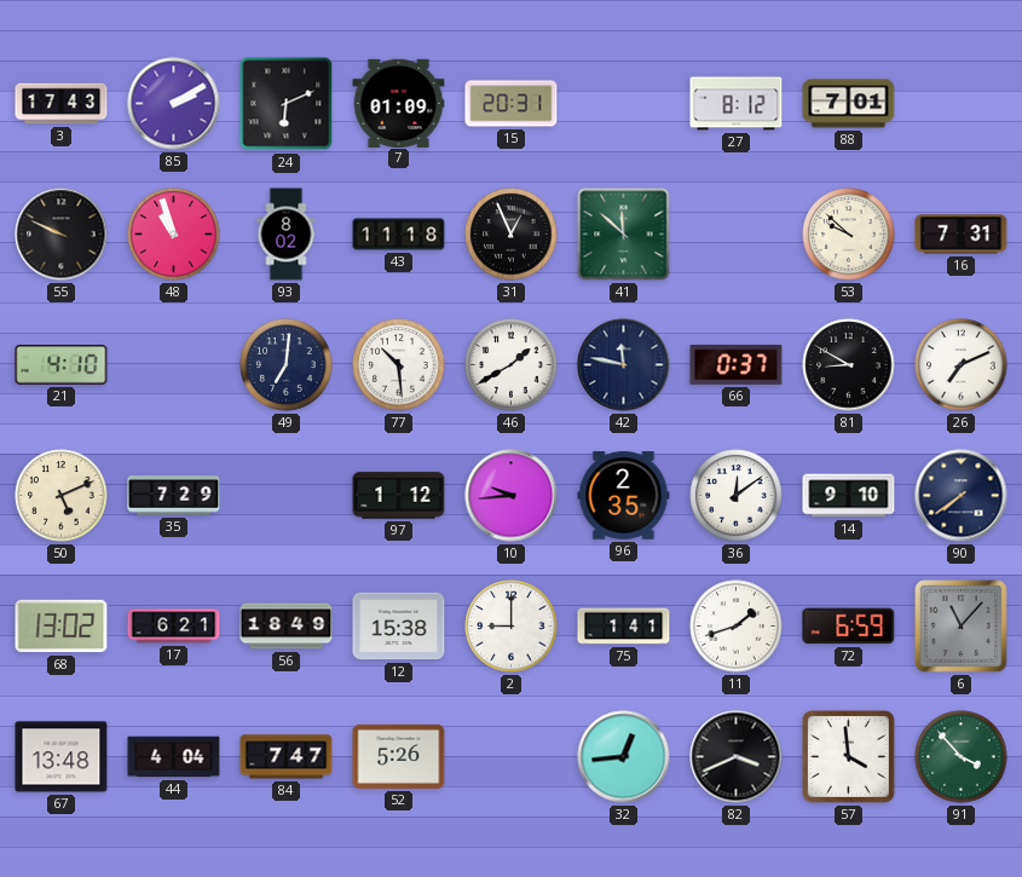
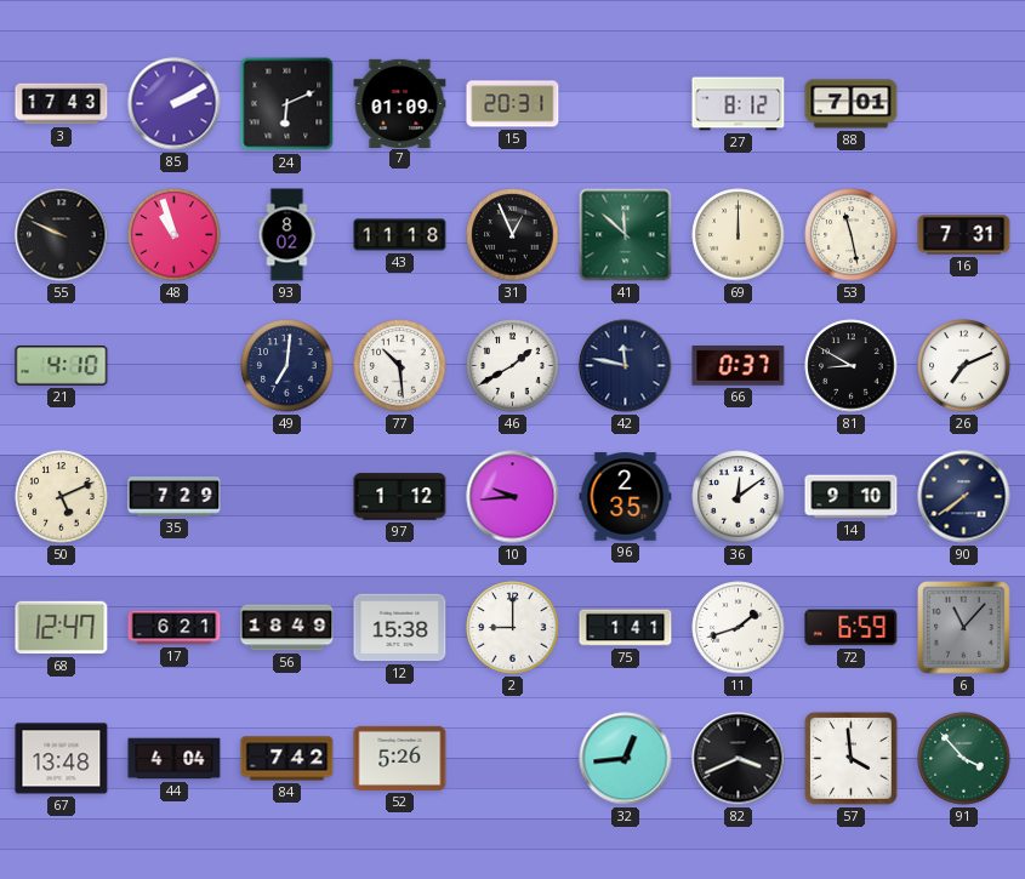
69: none -> 12:00 (739, 235)
53: 9:52 -> 11:28 (852, 235)
68: 13:02 -> 12:47 (62, 628)
84: 7:47 -> 7:42 (287, 759)
